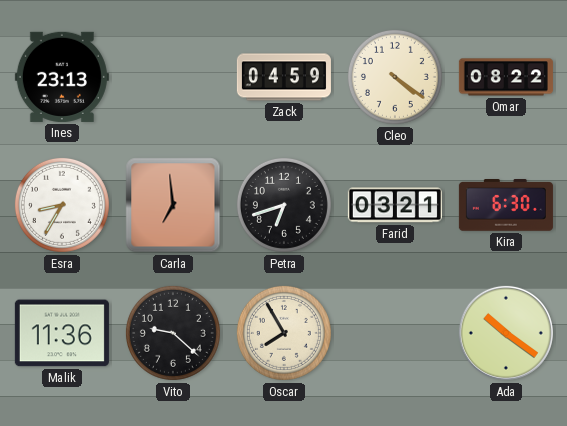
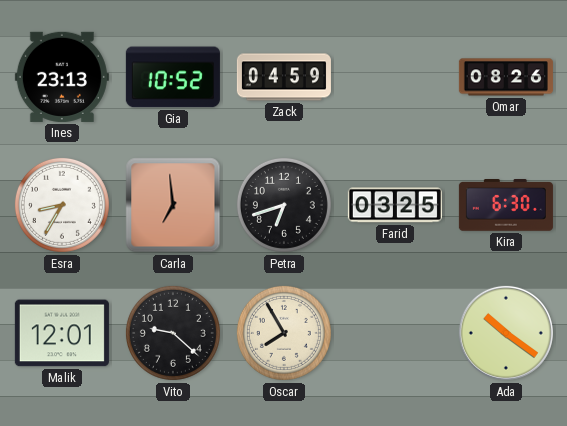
Gia: none -> 10:52 (173, 77)
Cleo: 4:21 -> none (395, 77)
Omar: 08:22 -> 08:26 (506, 77)
Farid: 03:21 -> 03:25 (395, 205)
Malik: 11:36 -> 12:01 (62, 333)
